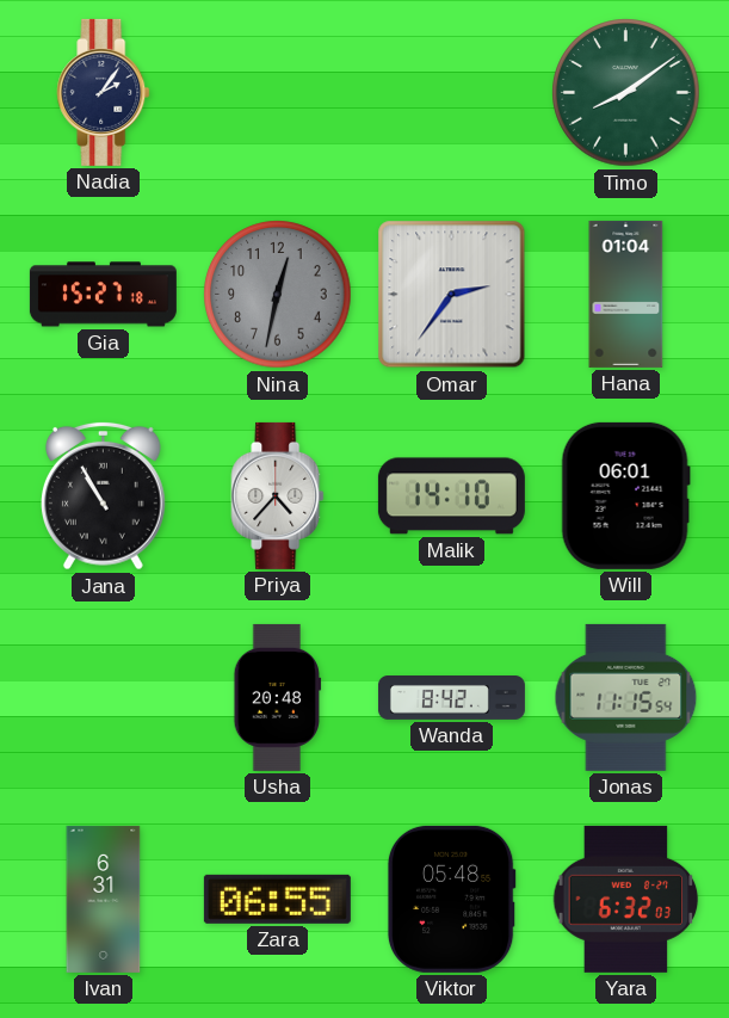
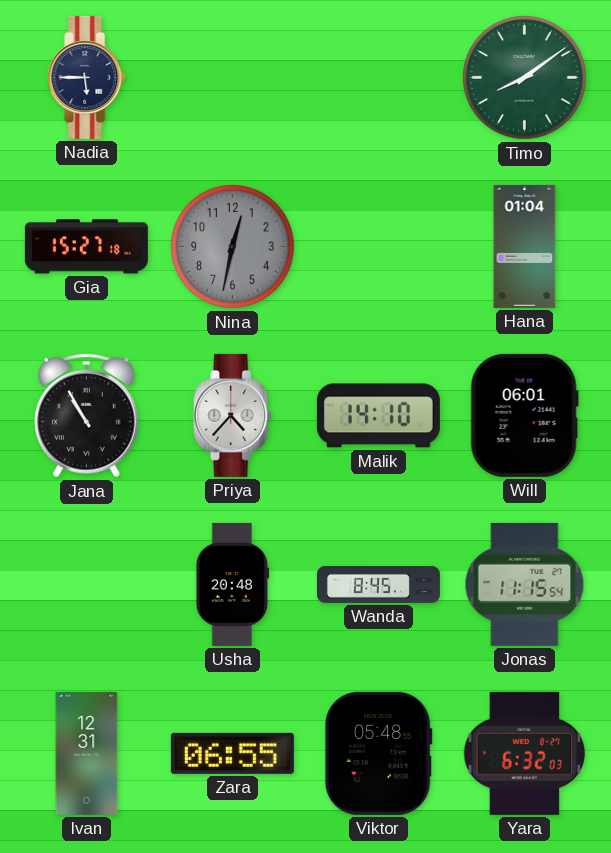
Nadia: 2:06 -> 5:45 (87, 77)
Omar: 2:36 -> none (452, 295)
Wanda: 8:42 -> 8:45 (378, 585)
Ivan: 6:31 -> 12:31 (87, 753)
